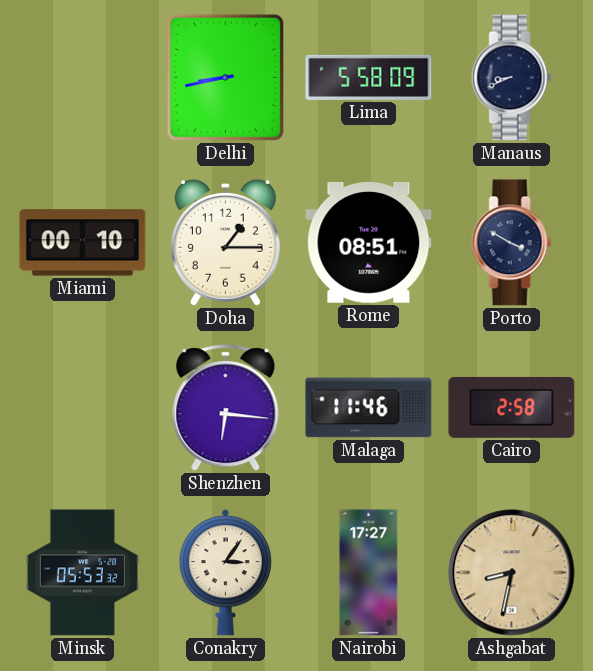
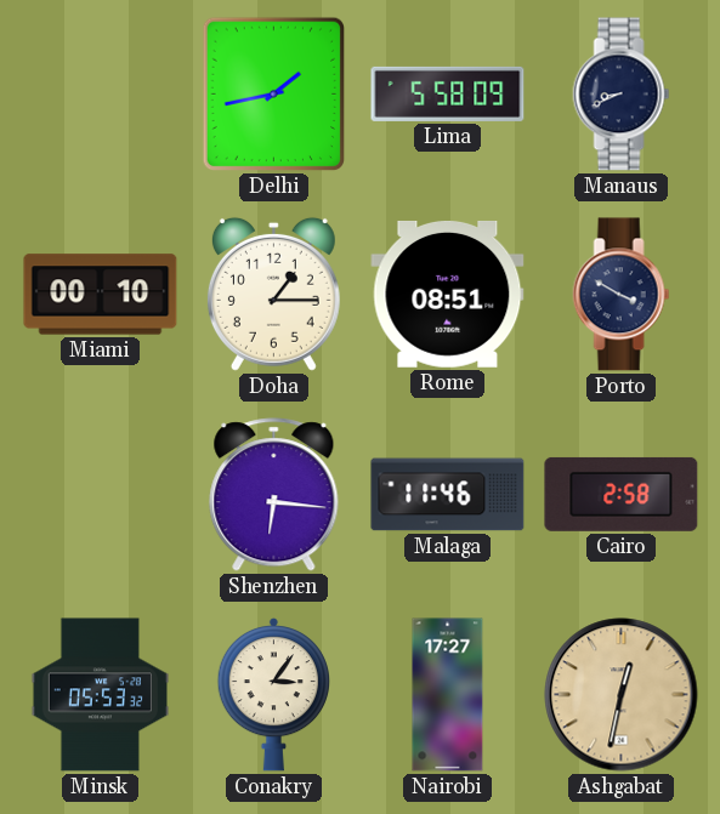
Delhi: 8:43 -> 1:43 (273, 95)
Ashgabat: 8:32 -> 12:32 (622, 695)
